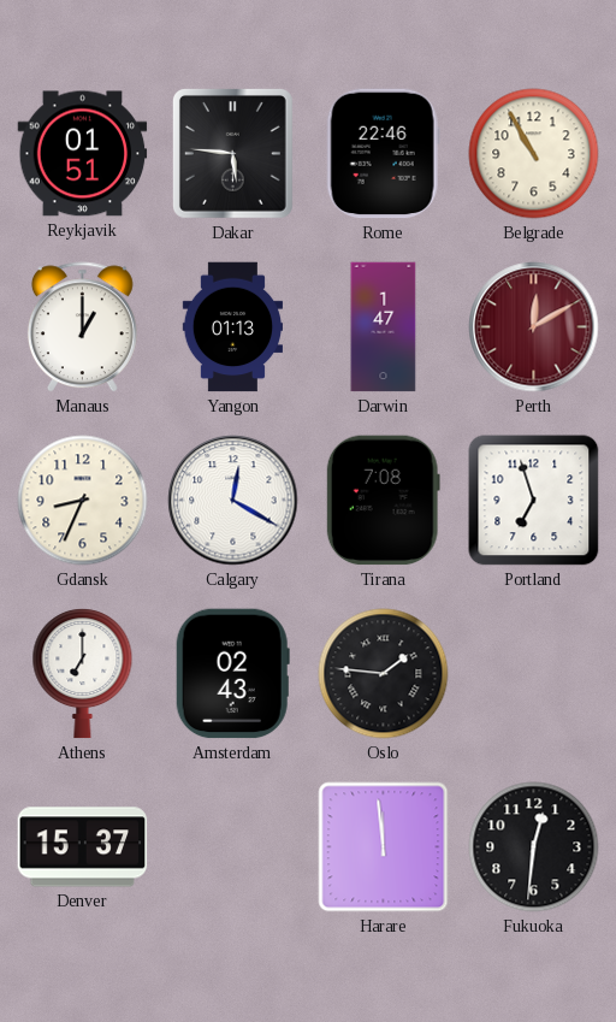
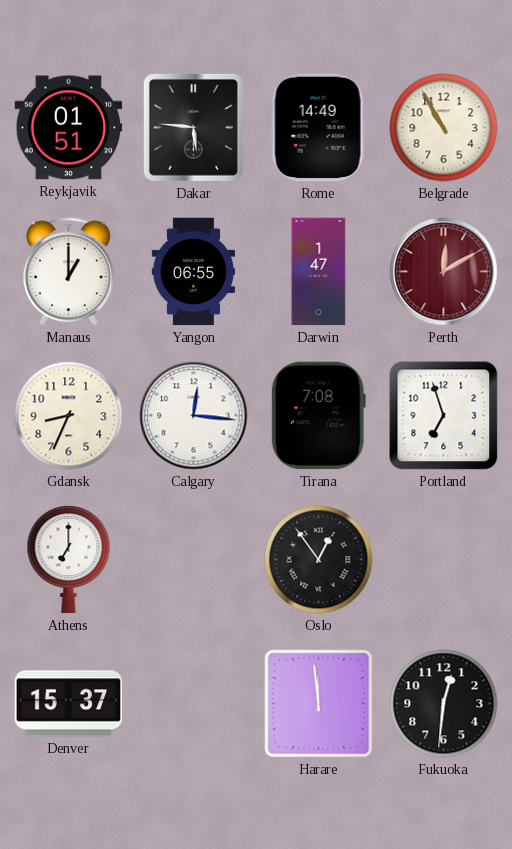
Rome: 22:46 -> 14:49 (318, 128)
Yangon: 01:13 -> 06:55 (194, 272)
Calgary: 12:20 -> 12:16 (194, 416)
Amsterdam: 02:43 -> none (232, 674)
Oslo: 1:46 -> 12:54 (319, 560)
